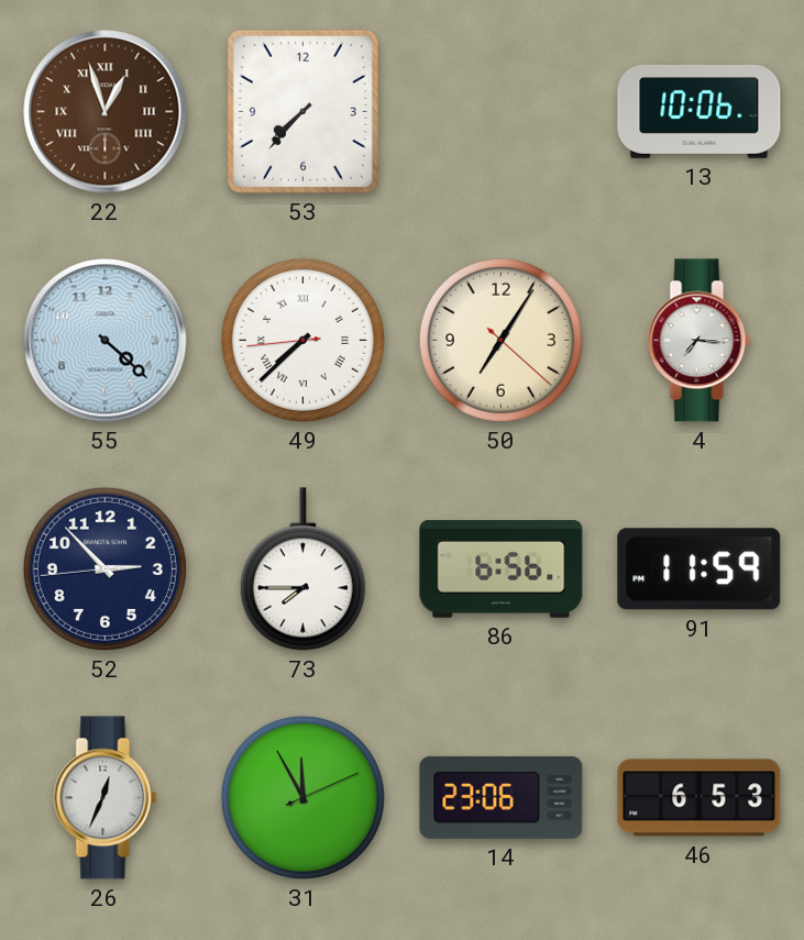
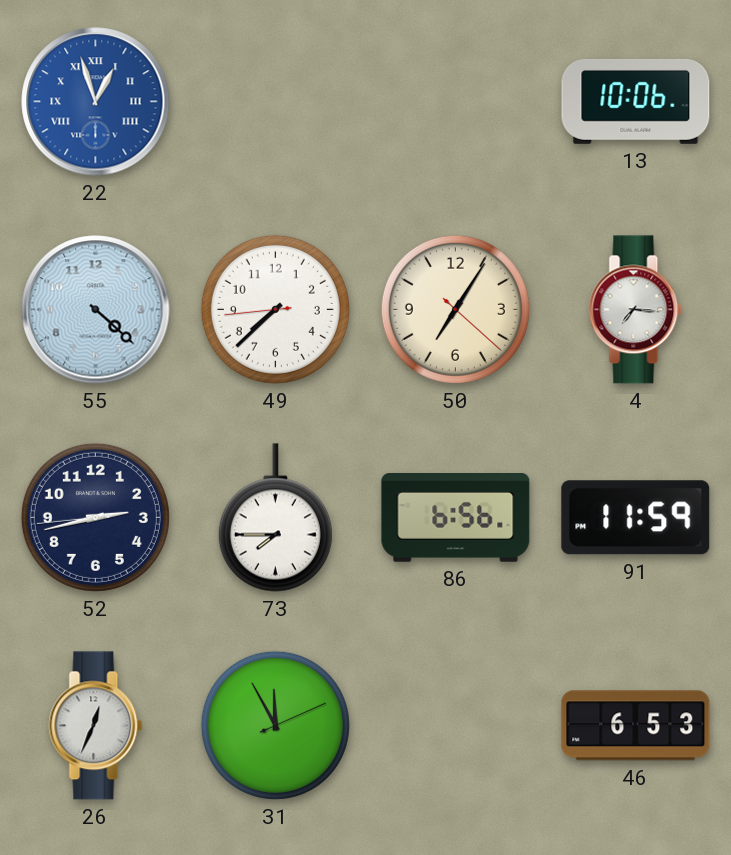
22 dial: brown -> blue (96, 102)
53: 7:37 -> none (302, 111)
49 numerals: Roman -> Arabic (275, 309)
52: 2:52 -> 2:42 (95, 517)
14: 23:06 -> none (502, 797)
